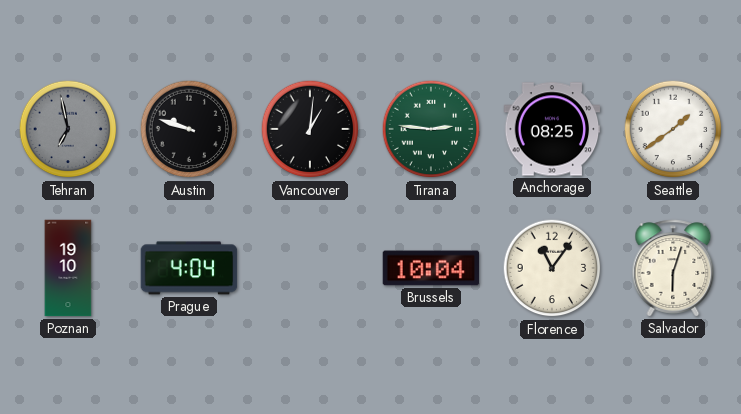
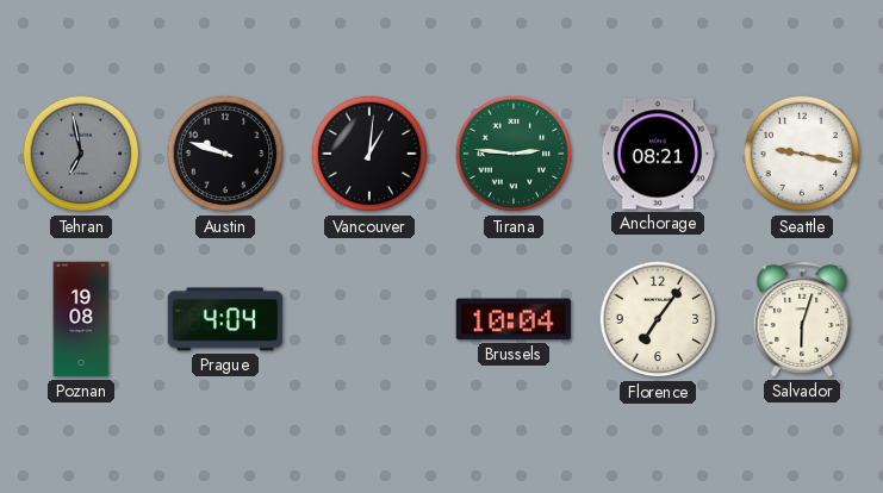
Anchorage: 08:25 -> 08:21 (658, 154)
Seattle: 1:39 -> 9:17 (802, 154)
Poznan: 19:10 -> 19:08 (81, 319)
Florence: 11:06 -> 7:06 (658, 319)
